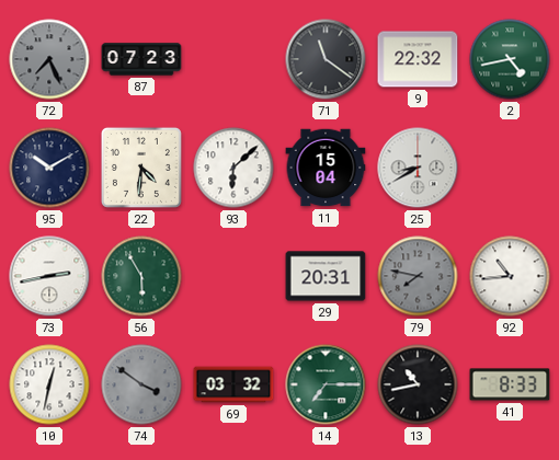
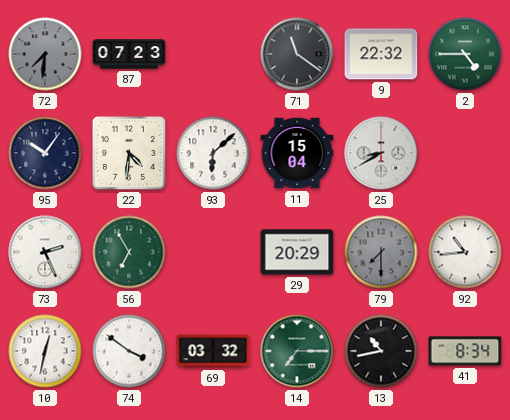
72: 7:26 -> 7:31 (45, 54)
2: 4:43 -> 4:45 (465, 54)
95: 10:10 -> 10:06 (45, 153)
73: 2:43 -> 2:26 (45, 252)
56: 5:55 -> 6:55 (129, 252)
29: 20:31 -> 20:29 (297, 252)
79: 7:47 -> 7:30 (381, 252)
74 dial: grey -> white (129, 351)
41: 8:33 -> 8:34 (465, 351)
